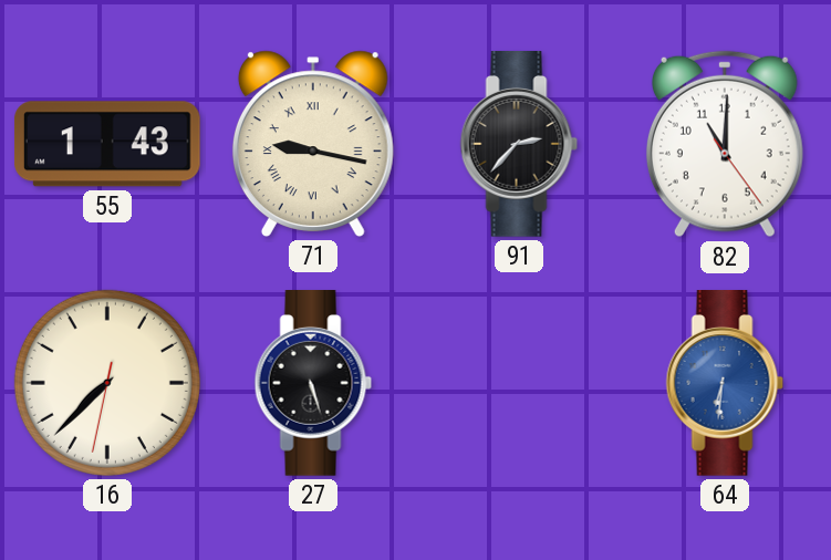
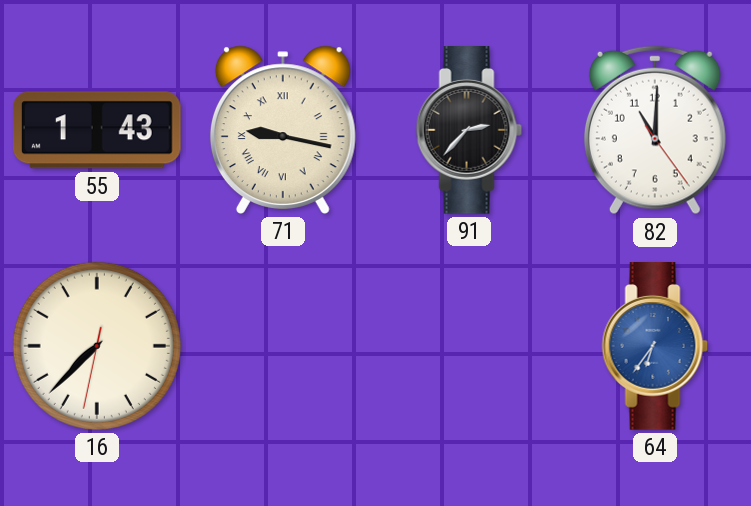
27: 5:27 -> none (313, 384)
64: 6:31 -> 6:36 (655, 347)
